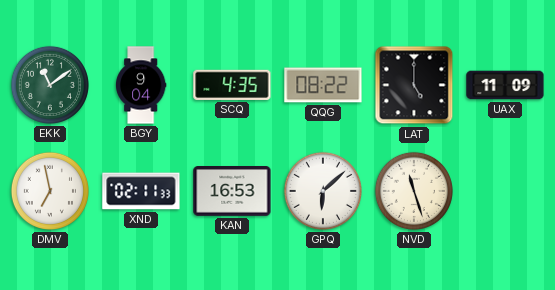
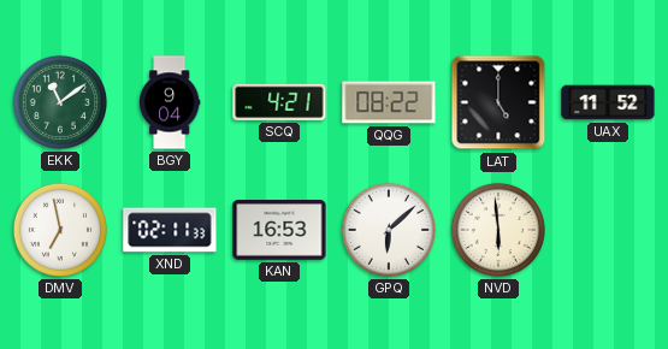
SCQ: 4:35 -> 4:21 (279, 102)
UAX: 11:09 -> 11:52 (608, 102)
NVD: 11:27 -> 5:59 (498, 230)
